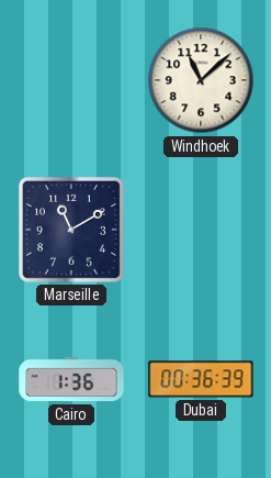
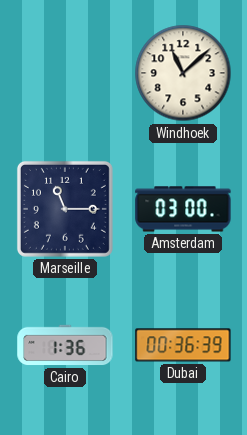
Marseille: 11:10 -> 11:15 (65, 209)
Amsterdam: none -> 03:00 (183, 209)
